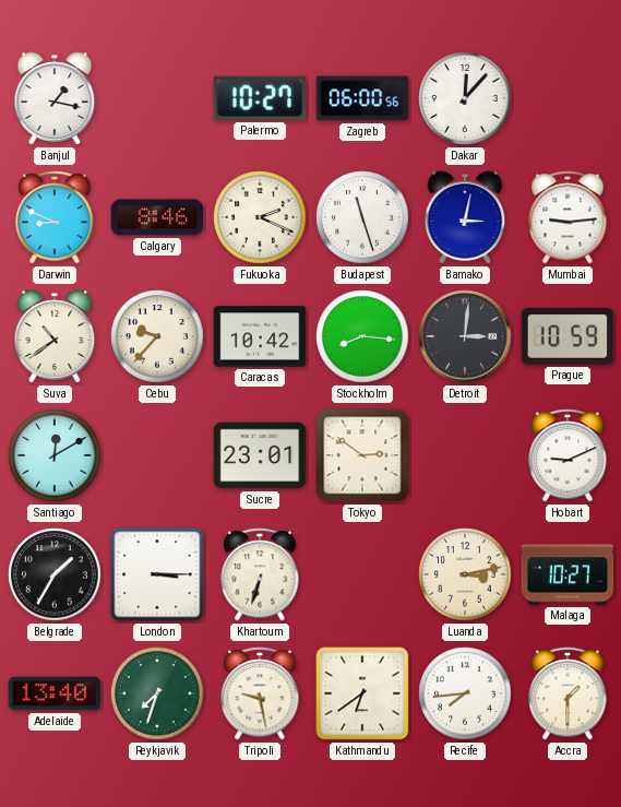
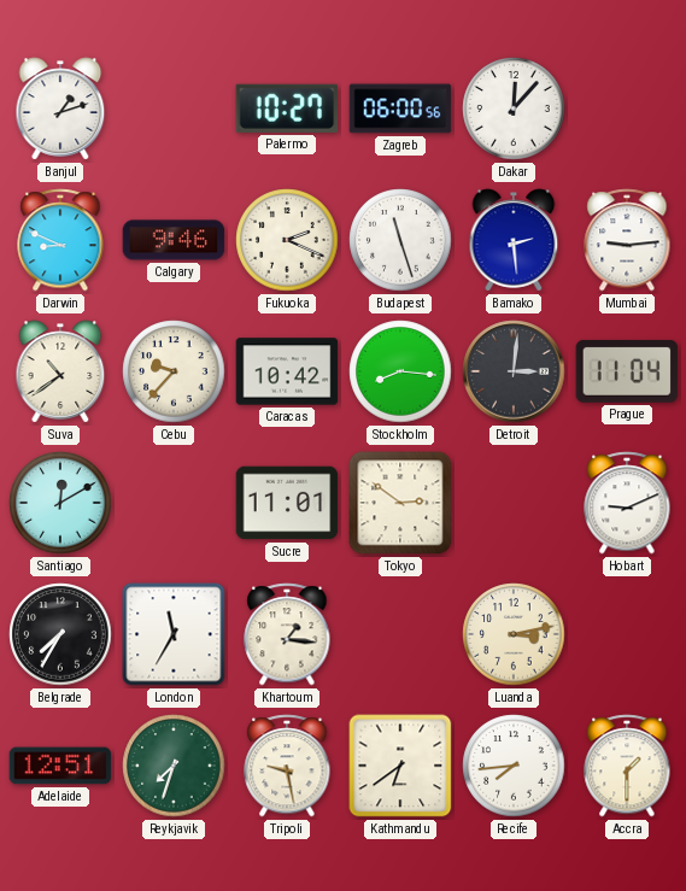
Banjul: 1:17 -> 1:12 (60, 109)
Calgary: 8:46 -> 9:46 (174, 240)
Bamako: 3:02 -> 2:29 (514, 240)
Prague: 10:59 -> 11:04 (627, 371)
Sucre: 23:01 -> 11:01 (287, 503)
Belgrade: 1:35 -> 7:35 (60, 634)
London: 3:15 -> 11:35 (174, 634)
Khartoum: 6:33 -> 1:16 (287, 634)
Malaga: 10:27 -> none (568, 574)
Adelaide: 13:40 -> 12:51 (60, 766)
